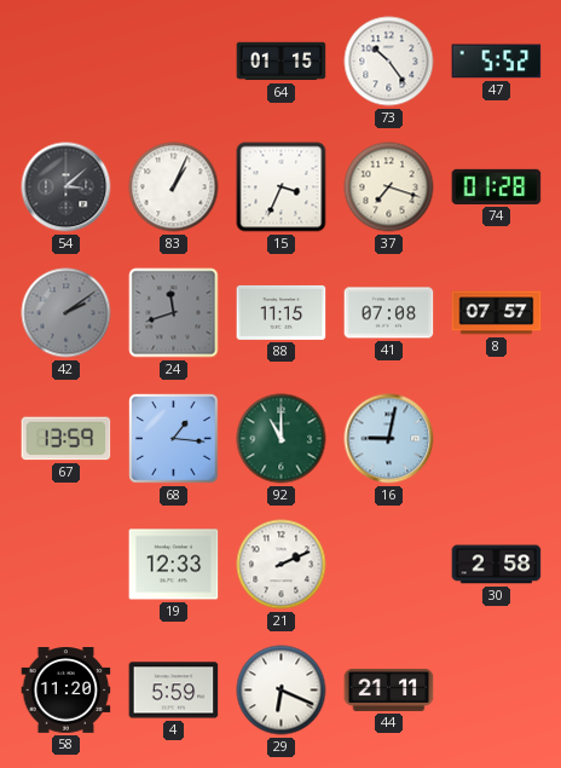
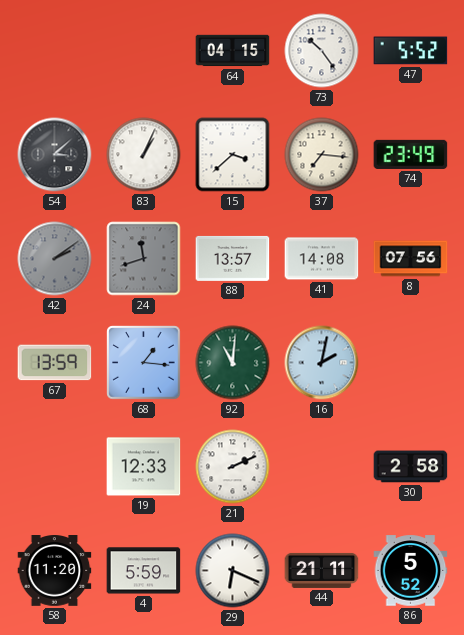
64: 01:15 -> 04:15 (233, 51)
15: 3:34 -> 3:38 (233, 155)
37: 7:18 -> 7:16 (322, 155)
74: 01:28 -> 23:49 (411, 154)
88: 11:15 -> 13:57 (233, 258)
41: 07:08 -> 14:08 (322, 259)
8: 07:57 -> 07:56 (411, 259)
92: 11:00 -> 11:01 (233, 363)
16: 9:02 -> 2:02 (322, 363)
86: none -> 5:52 (411, 571)
